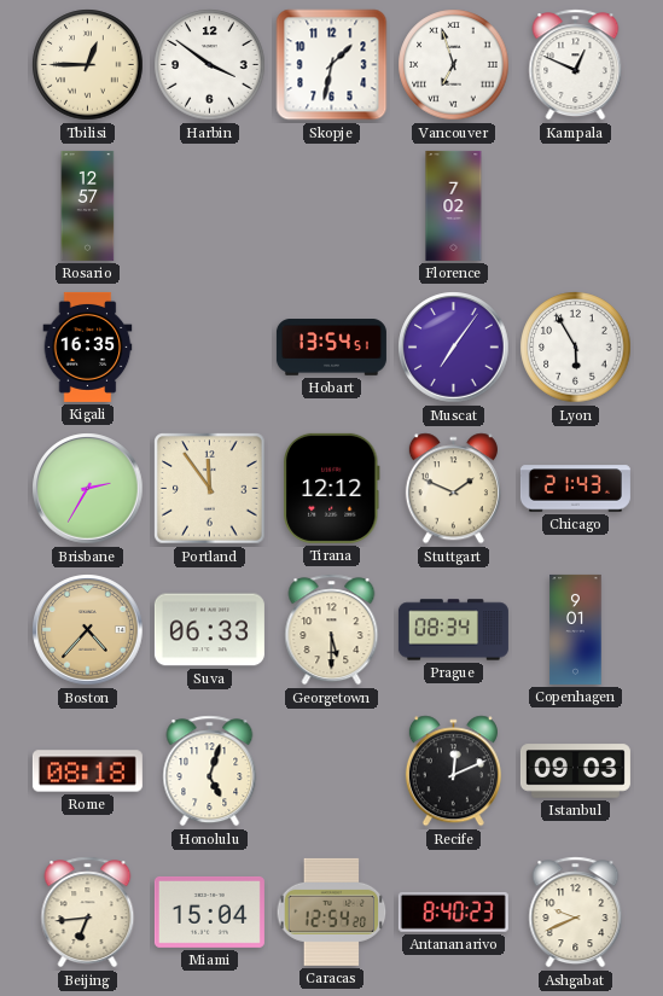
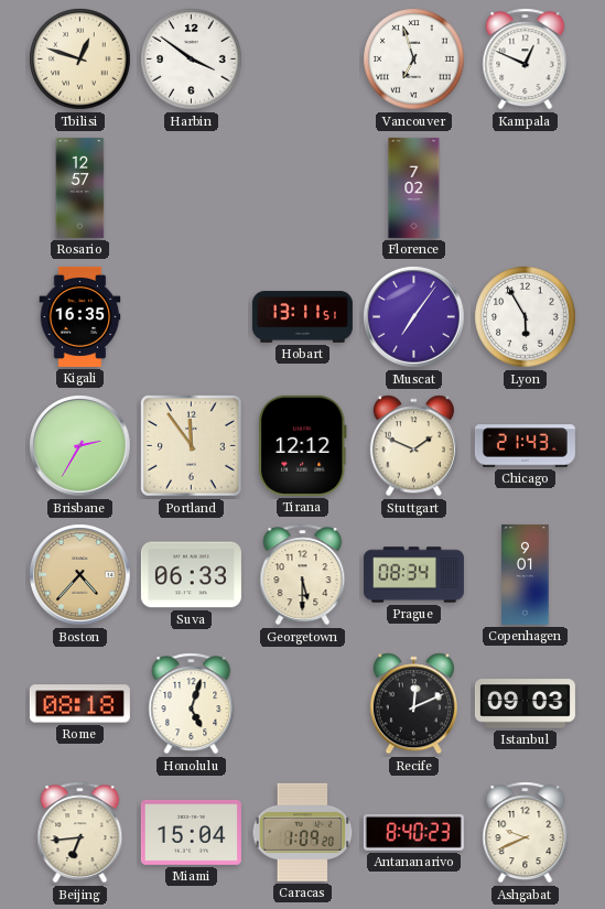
Tbilisi: 12:45 -> 12:48 (80, 59)
Skopje: 1:32 -> none (332, 65)
Hobart: 13:54 -> 13:11 (302, 317)
Caracas: 12:54 -> 1:09 (303, 832)
